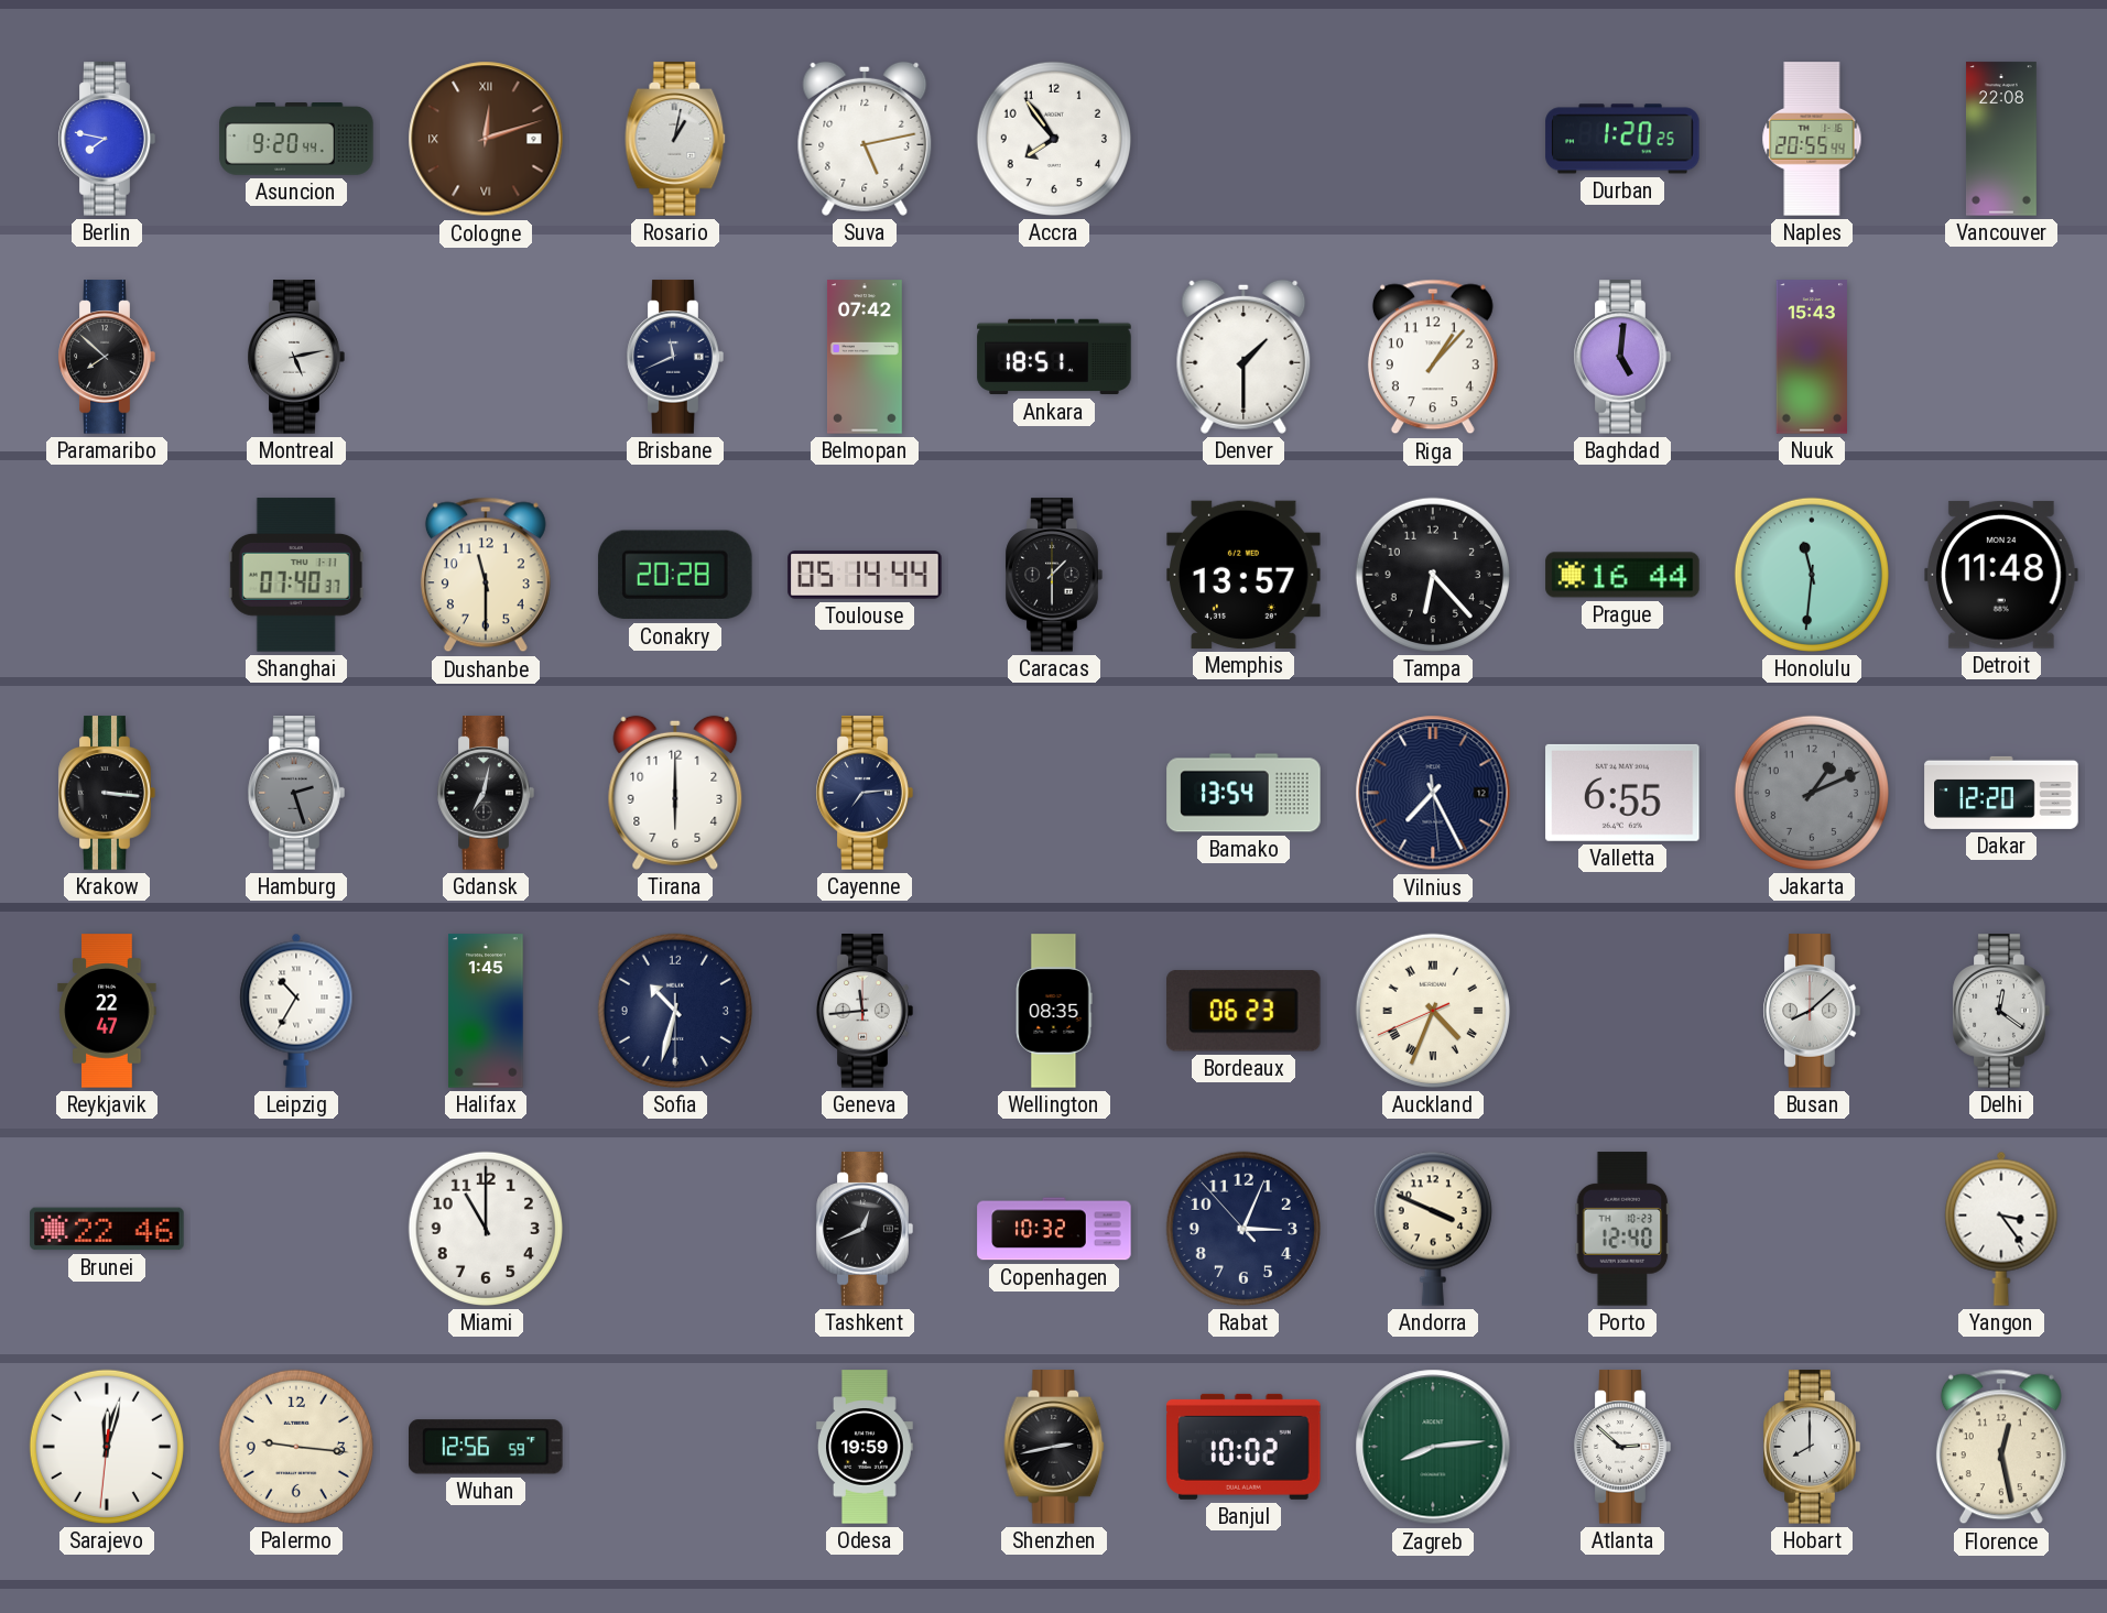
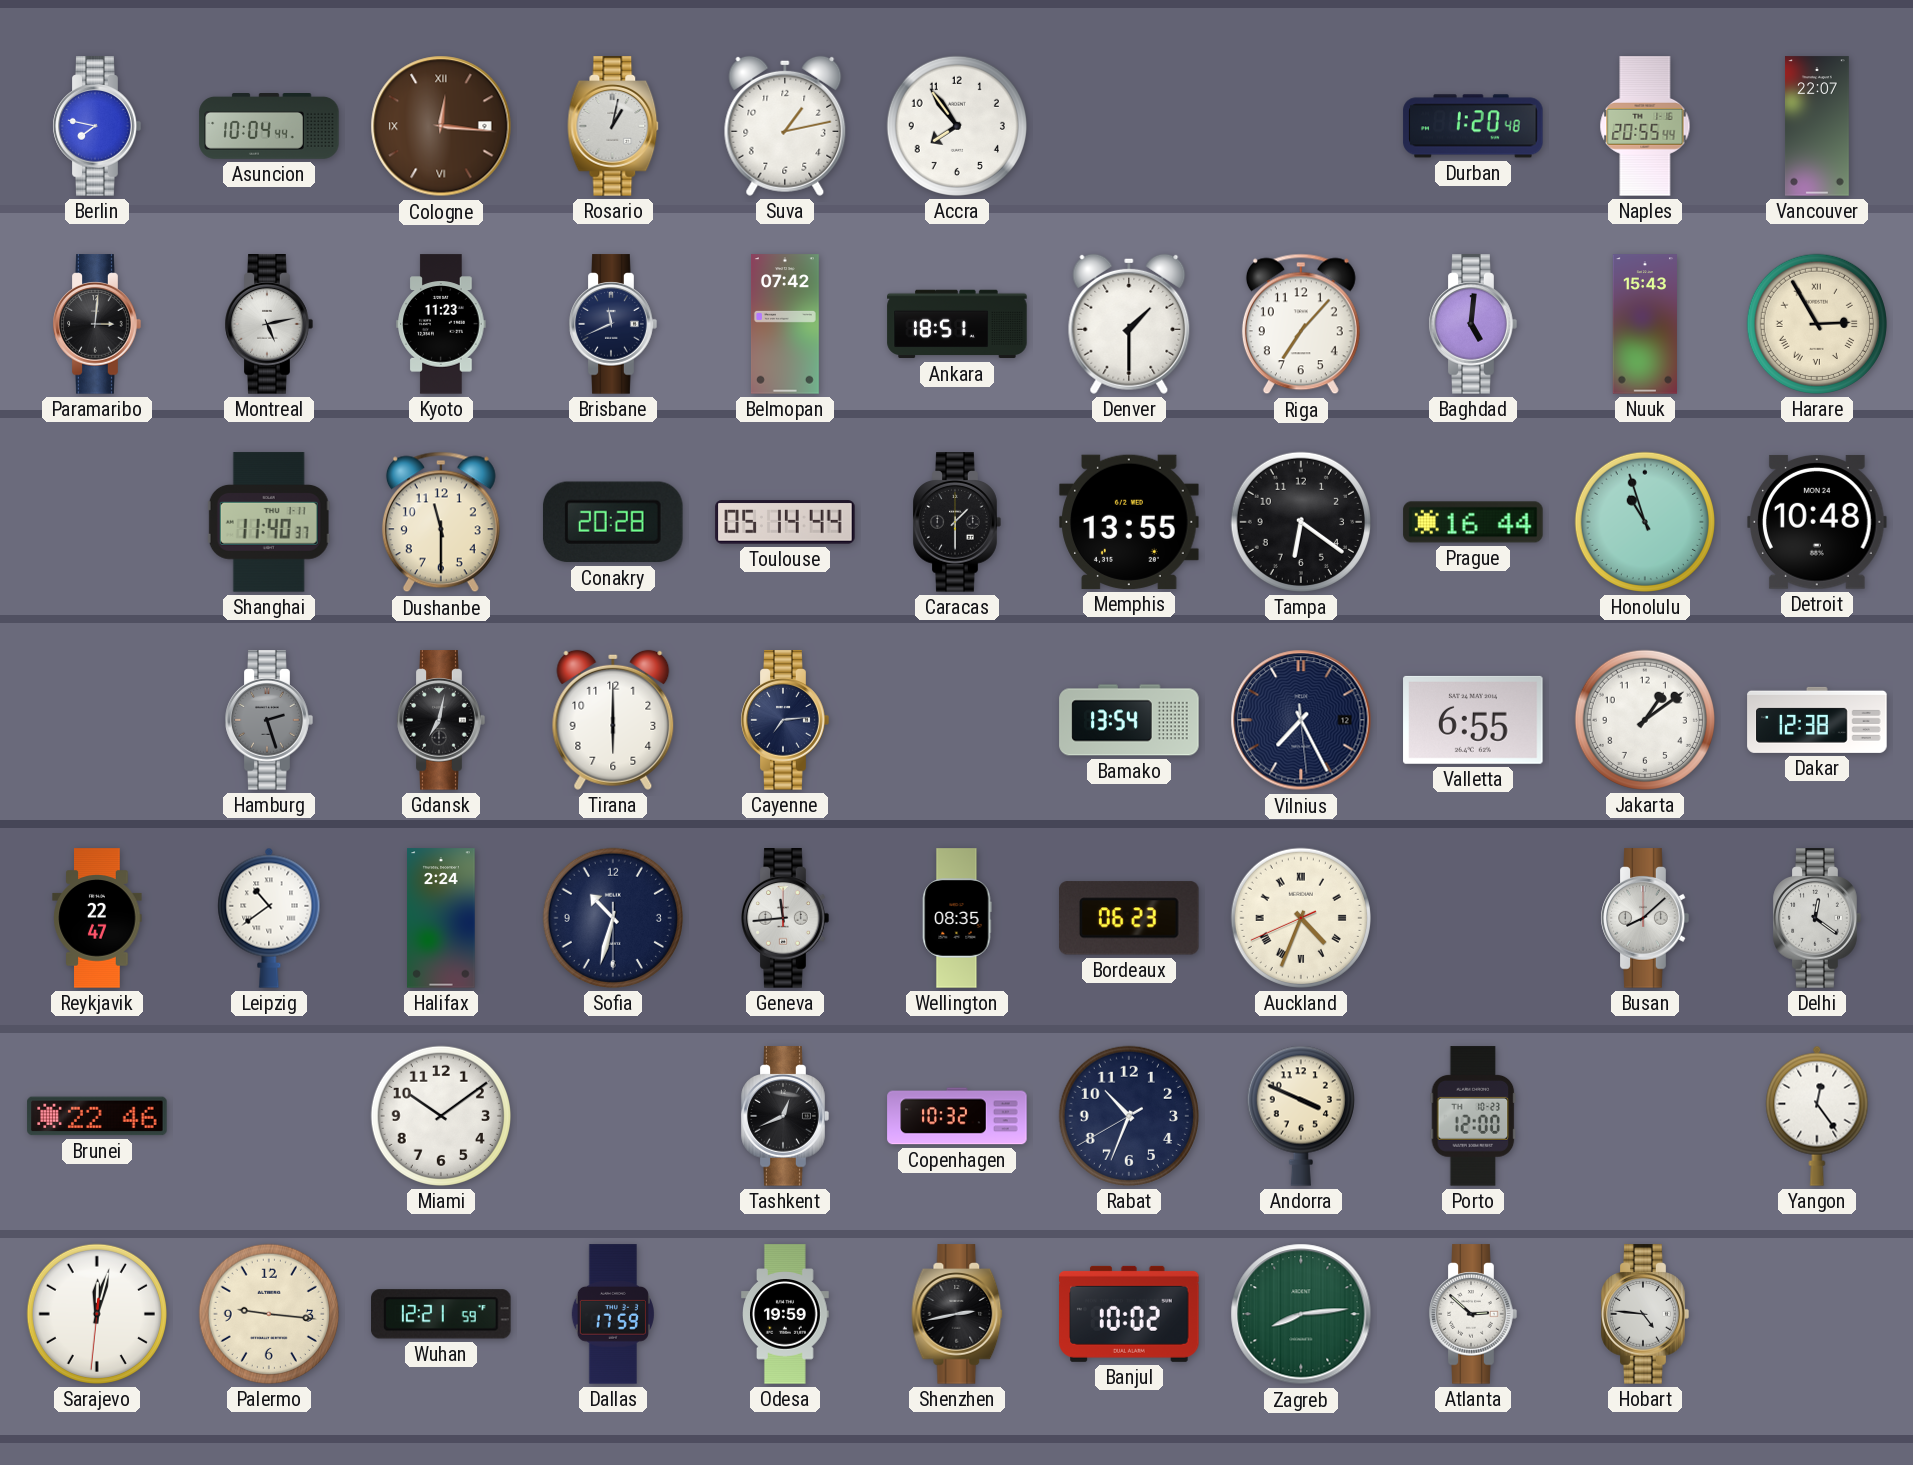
Asuncion: 9:20 -> 10:04 (269, 127)
Cologne: 12:12 -> 12:16 (441, 126)
Suva: 5:13 -> 1:13 (785, 126)
Durban: 1:20:25 -> 1:20:48 (1473, 126)
Vancouver: 22:08 -> 22:07 (1817, 126)
Paramaribo: 7:52 -> 3:01 (97, 324)
Kyoto: none -> 11:23 (441, 324)
Riga: 1:07 -> 7:07 (1301, 324)
Harare: none -> 2:55 (1817, 324)
Shanghai: 07:40 -> 11:40 (269, 522)
Memphis: 13:57 -> 13:55 (1129, 522)
Tampa: 6:23 -> 6:21 (1301, 522)
Honolulu: 11:31 -> 10:57 (1645, 522)
Detroit: 11:48 -> 10:48 (1817, 522)
Krakow: 3:16 -> none (107, 793)
Jakarta: 1:11 -> 1:09 (1645, 720)
Jakarta dial: grey -> white (1645, 720)
Dakar: 12:20 -> 12:38 (1817, 720)
Leipzig: 10:35 -> 10:39 (269, 918)
Halifax: 1:45 -> 2:24 (441, 918)
Miami: 11:00 -> 10:09 (441, 1116)
Rabat: 3:03 -> 10:33 (1129, 1116)
Porto: 12:40 -> 12:00 (1473, 1116)
Yangon: 3:24 -> 12:24 (1817, 1116)
Wuhan: 12:56 -> 12:21 (441, 1314)
Dallas: none -> 17:59 (613, 1314)
Hobart: 8:00 -> 4:46 (1645, 1314)
Florence: 12:28 -> none (2001, 1447)
